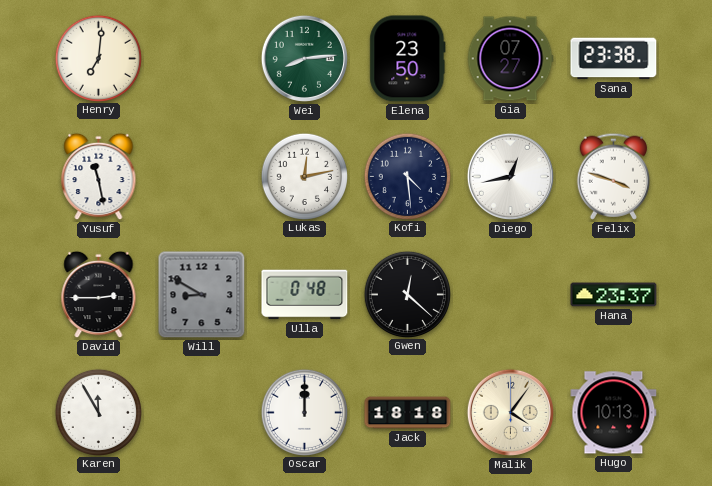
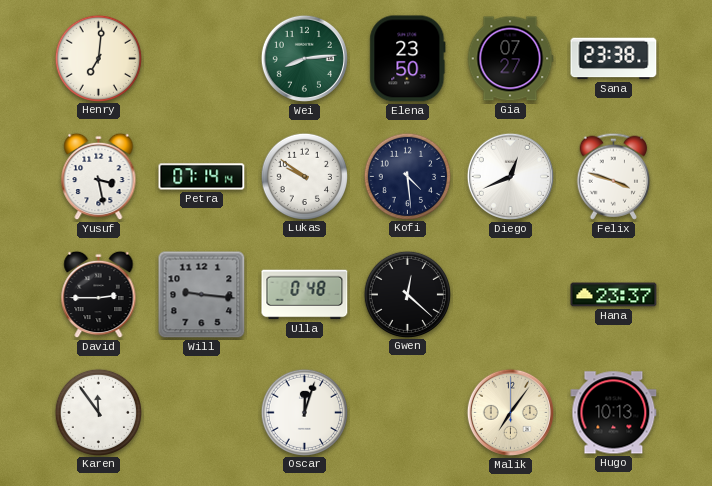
Yusuf: 11:28 -> 3:28 (99, 177)
Petra: none -> 07:14 (202, 177)
Lukas: 12:13 -> 9:51 (304, 176)
Diego: 12:43 -> 12:41 (510, 176)
Will: 8:50 -> 9:16 (202, 295)
Karen: 11:55 -> 11:54 (98, 412)
Oscar: 12:00 -> 12:03 (304, 412)
Jack: 18:18 -> none (408, 413)
Malik: 4:06 -> 7:06 (510, 412)
